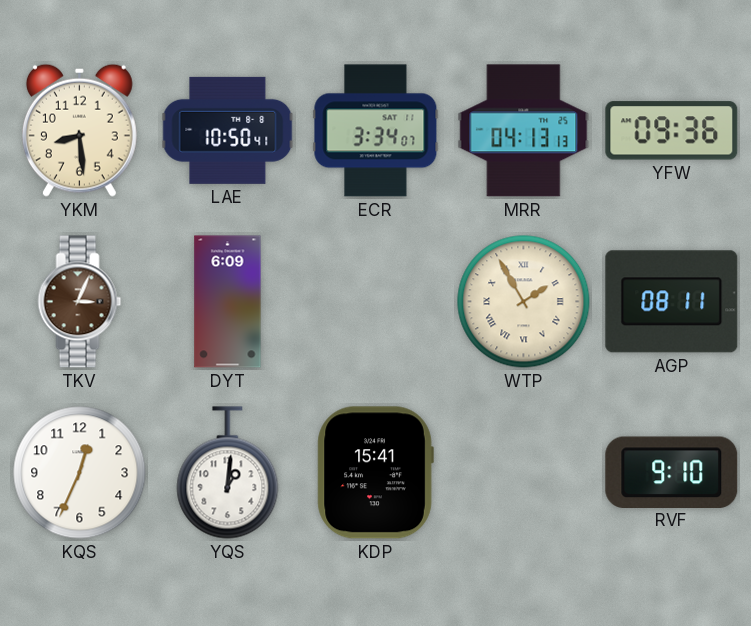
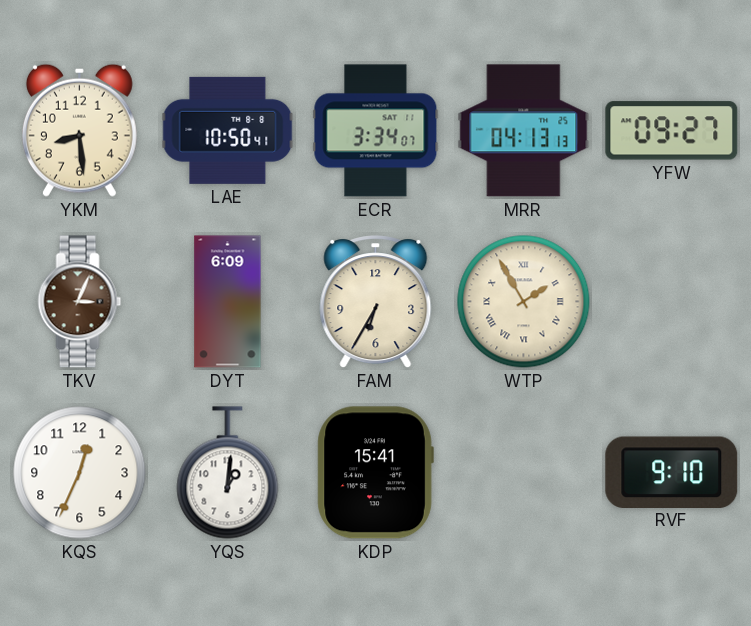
YFW: 09:36 -> 09:27 (672, 131)
FAM: none -> 6:35 (376, 302)
AGP: 08:11 -> none (672, 302)
